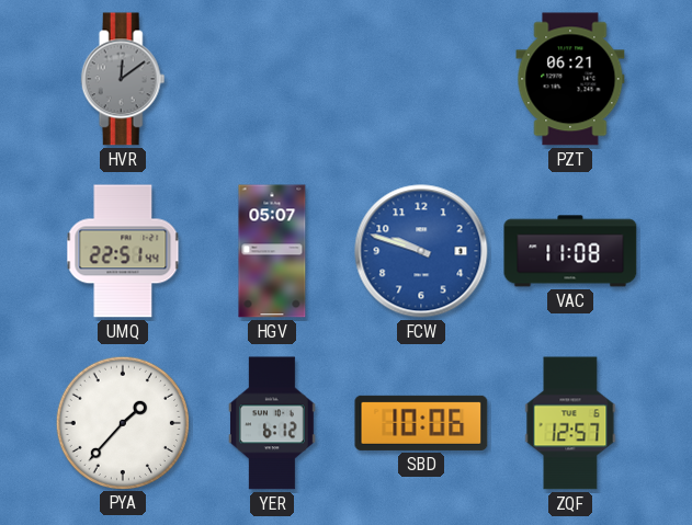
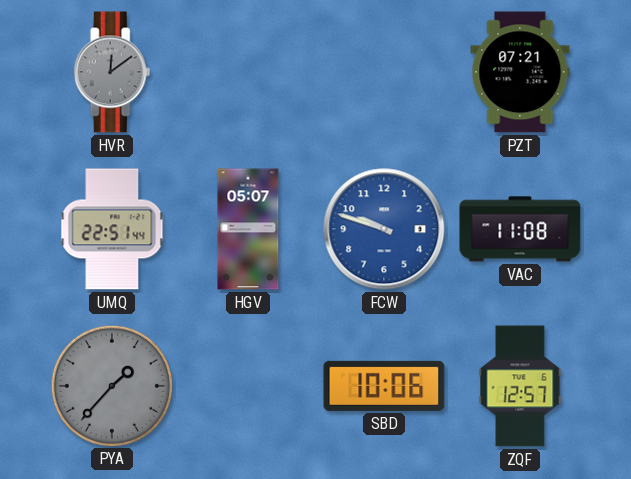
PZT: 06:21 -> 07:21 (520, 72)
PYA dial: white -> grey (111, 385)
YER: 6:12 -> none (272, 423)
